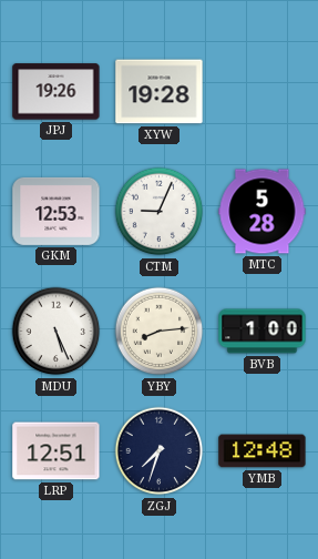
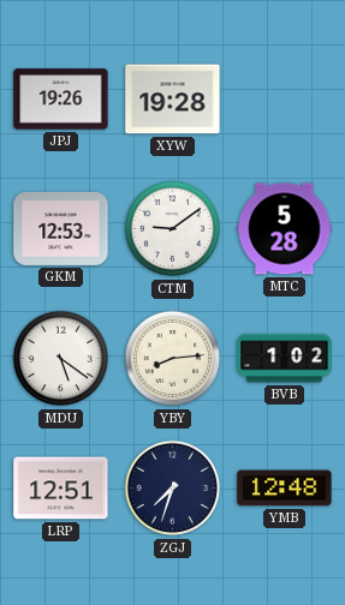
CTM: 9:04 -> 9:09 (173, 229)
MDU: 5:26 -> 5:21 (61, 359)
BVB: 1:00 -> 1:02 (285, 359)
